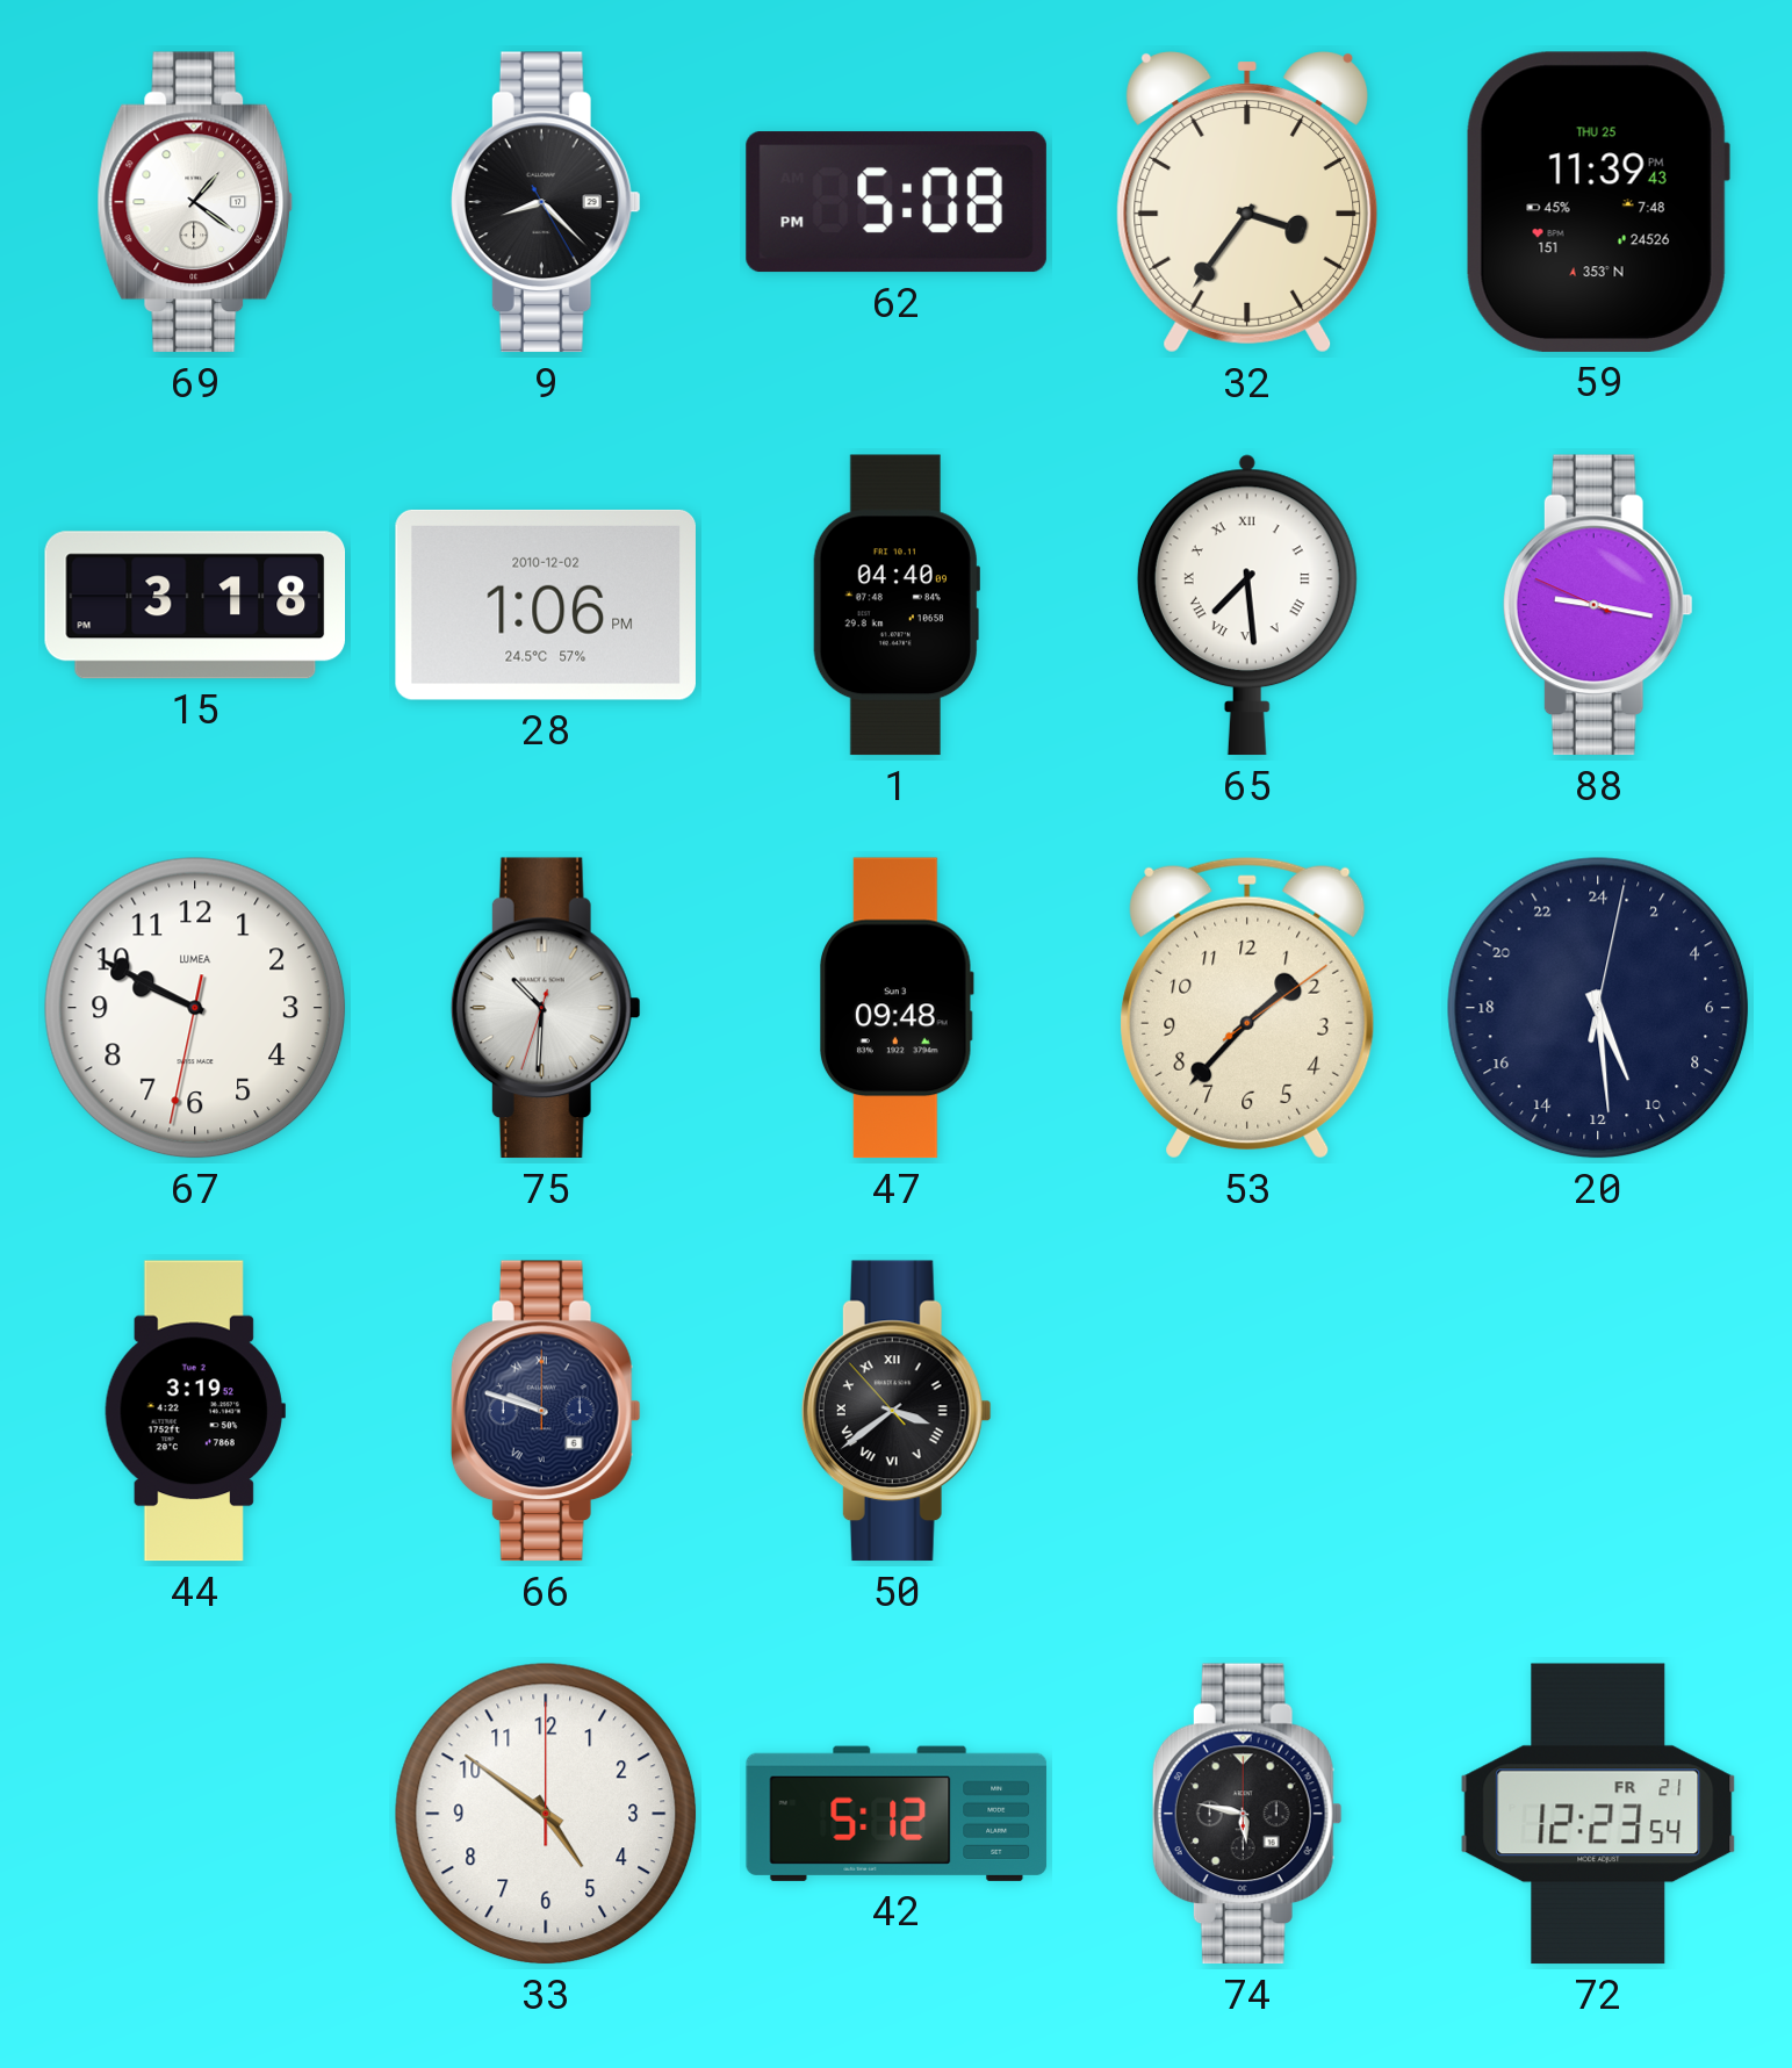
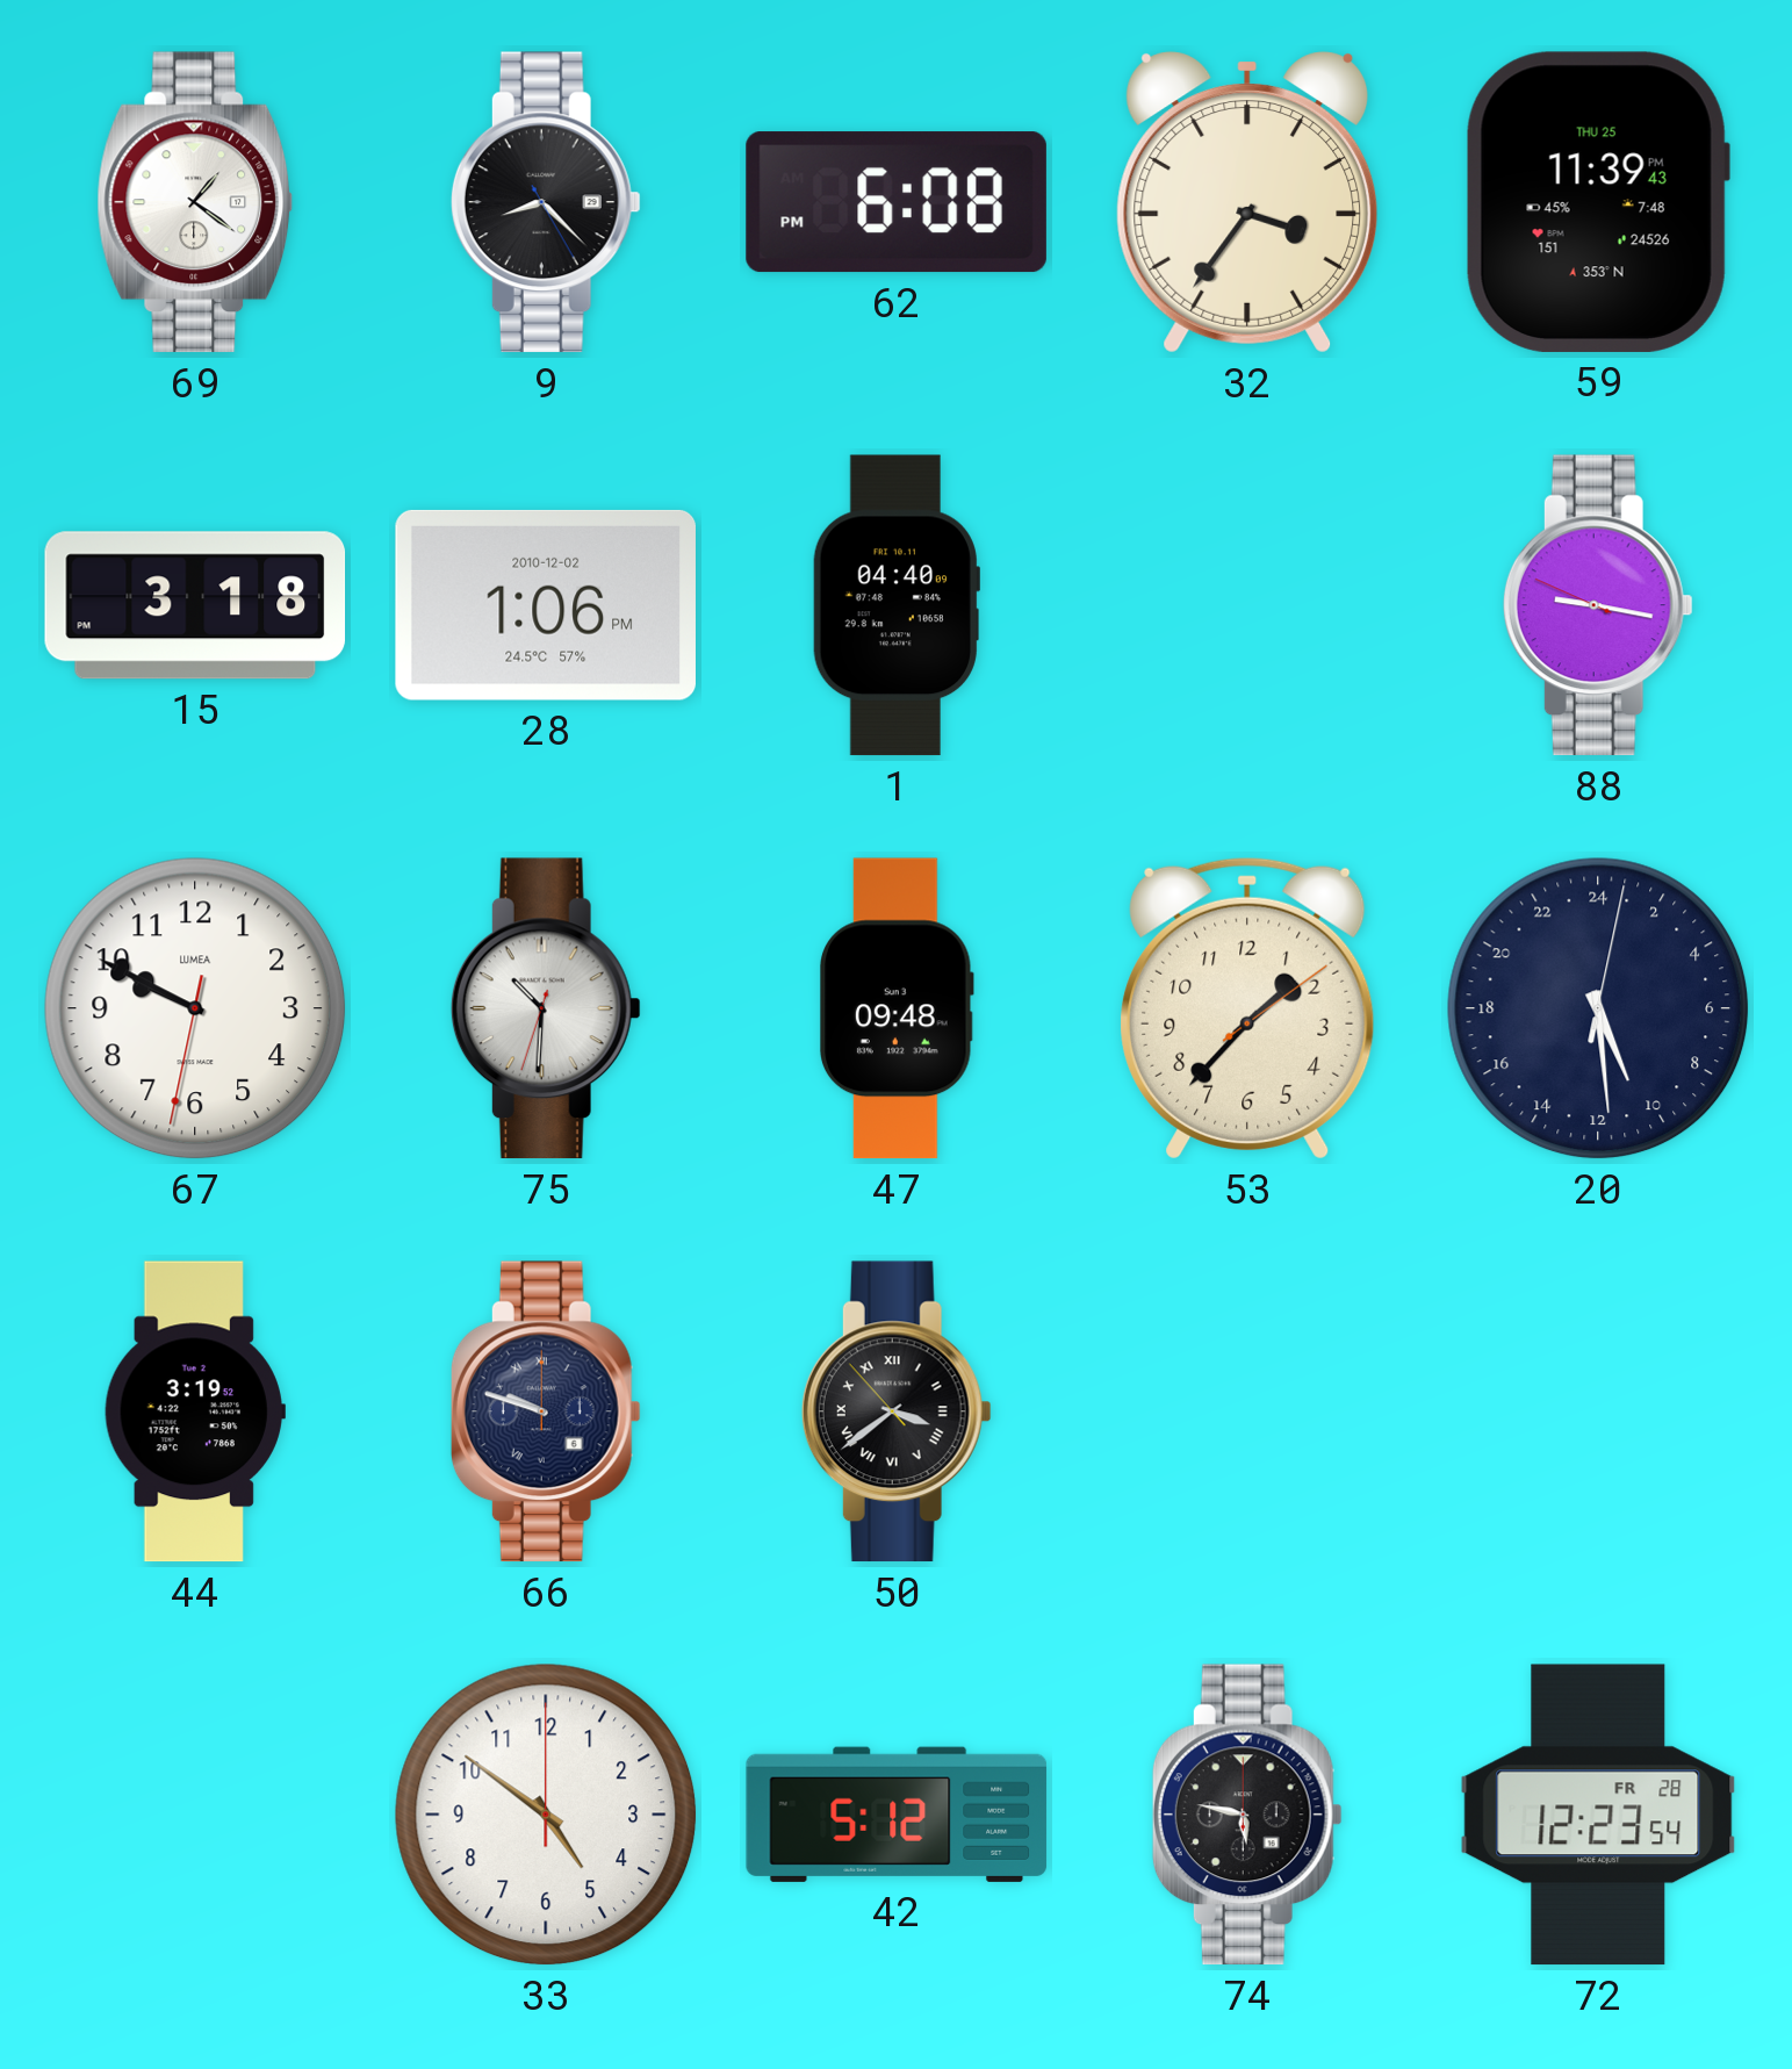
62: 5:08 -> 6:08 (897, 202)
65: 7:29 -> none (1247, 605)
72 date: FR 21 -> FR 28 (1598, 1815)
